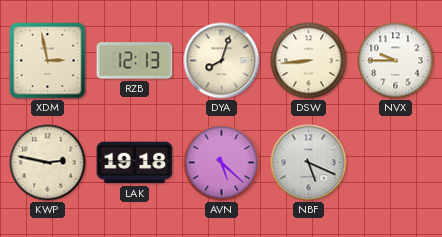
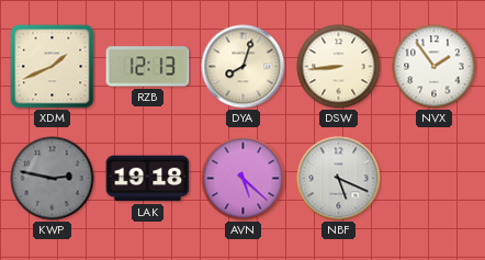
XDM: 2:58 -> 1:41 (53, 67)
NVX: 9:45 -> 1:54 (435, 67)
KWP dial: cream -> grey (53, 179)
